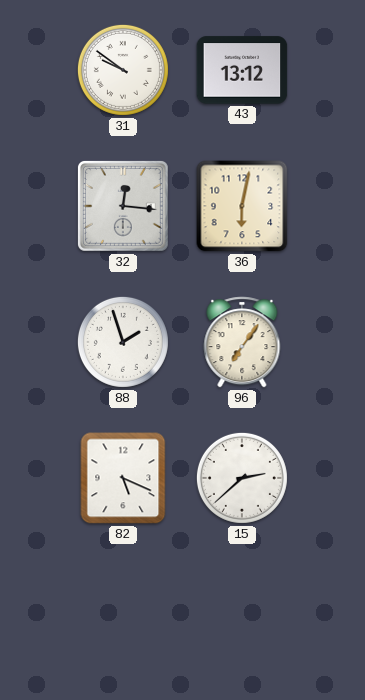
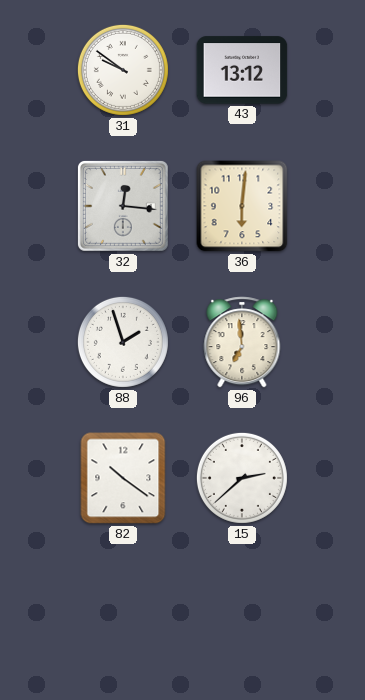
36: 6:02 -> 6:01 (242, 206)
96: 7:06 -> 6:59 (242, 342)
82: 5:19 -> 10:21 (123, 478)
